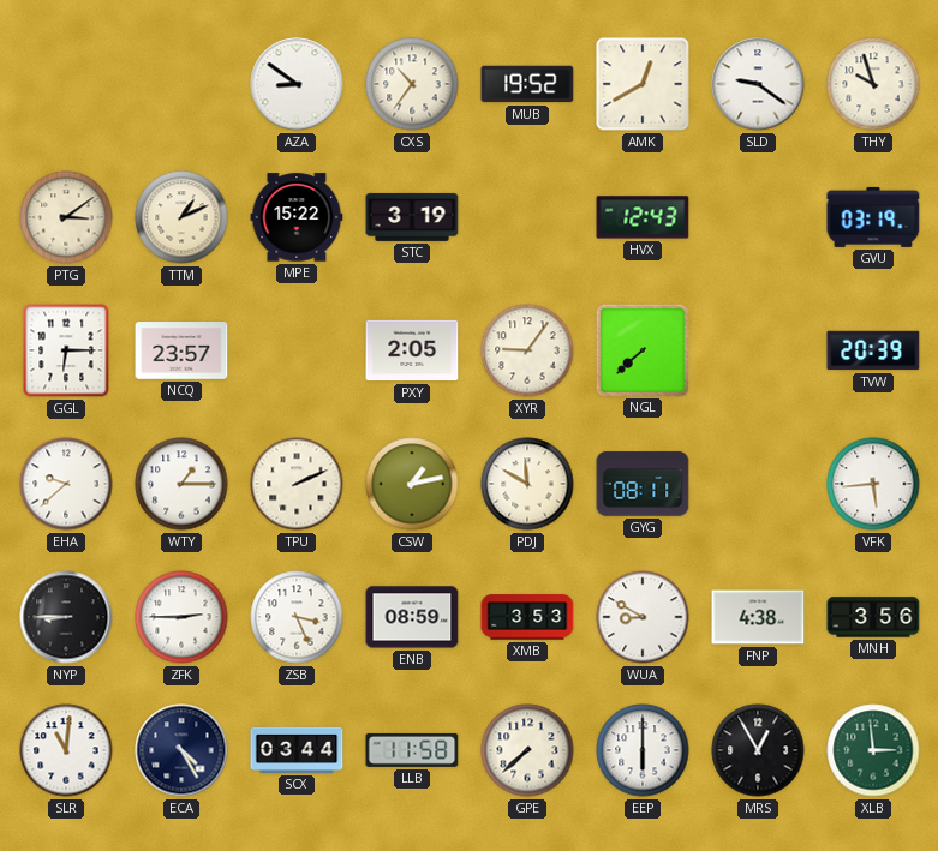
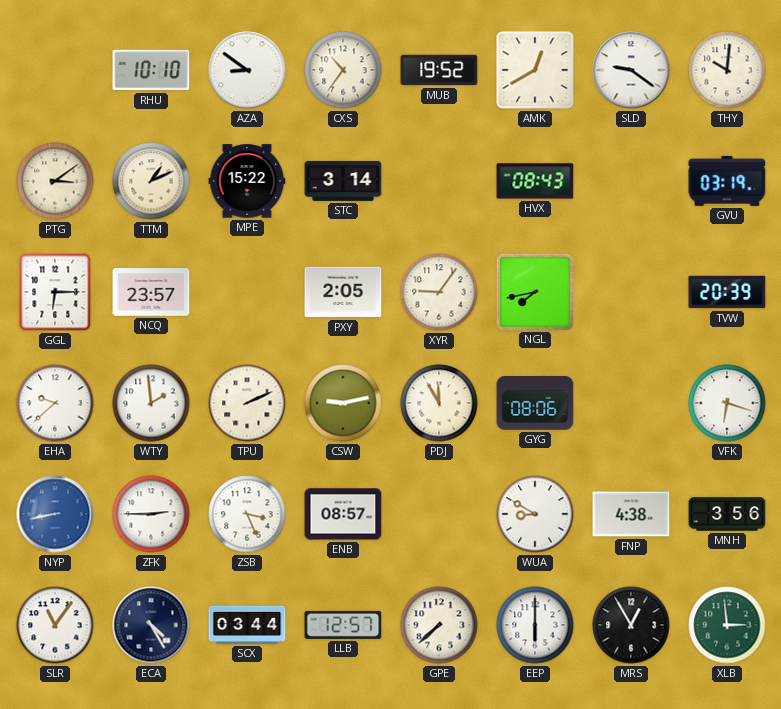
RHU: none -> 10:10 (151, 70)
THY: 9:57 -> 10:01 (727, 70)
STC: 3:19 -> 3:14 (343, 181)
HVX: 12:43 -> 08:43 (535, 181)
NGL: 7:38 -> 7:43 (534, 291)
WTY: 1:15 -> 1:59 (151, 403)
CSW: 1:13 -> 9:13 (343, 403)
PDJ: 11:50 -> 11:55 (439, 403)
GYG: 08:11 -> 08:06 (535, 403)
VFK: 5:44 -> 6:18 (727, 403)
NYP: 8:45 -> 8:43 (55, 514)
NYP dial: black -> blue (55, 514)
ENB: 08:59 -> 08:57 (343, 514)
XMB: 3:53 -> none (527, 617)
SLR: 11:01 -> 11:06 (55, 625)
LLB: 11:58 -> 12:57 (343, 625)
